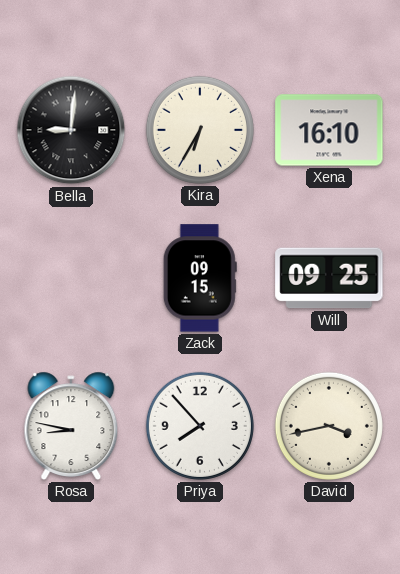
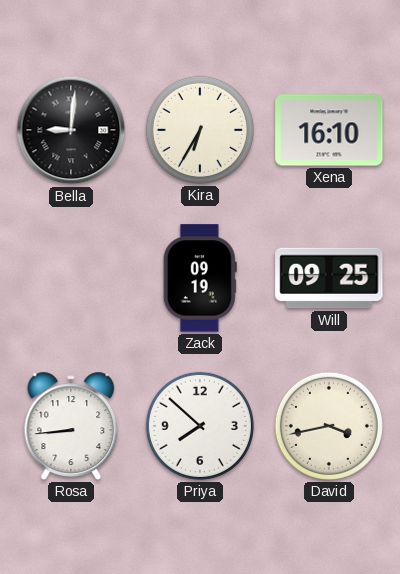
Zack: 09:15 -> 09:19 (200, 278)
Rosa: 8:47 -> 8:44 (71, 426)
Priya: 7:53 -> 7:52 (200, 426)
